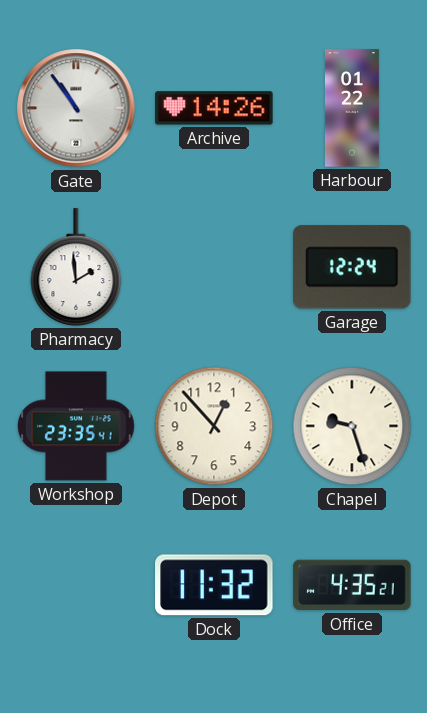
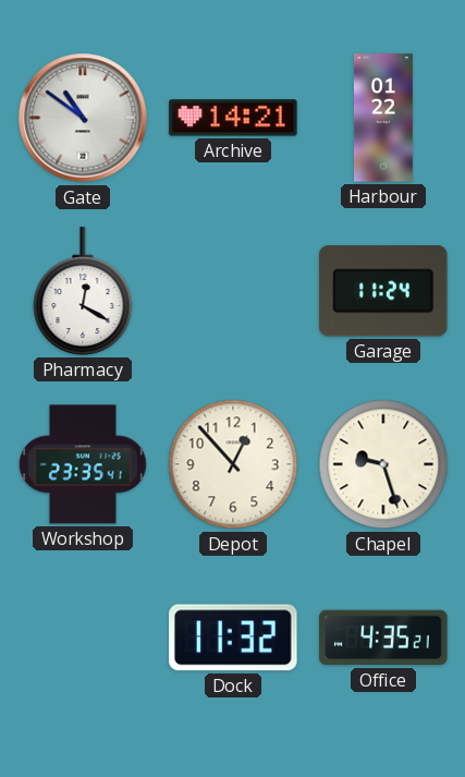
Gate: 10:54 -> 10:51 (83, 118)
Archive: 14:26 -> 14:21 (233, 118)
Pharmacy: 1:59 -> 12:20 (83, 291)
Garage: 12:24 -> 11:24 (383, 291)
